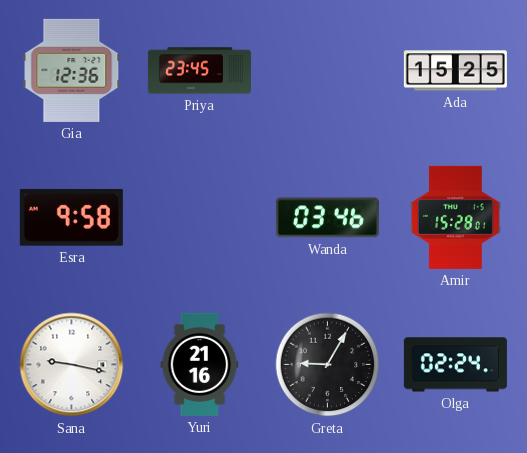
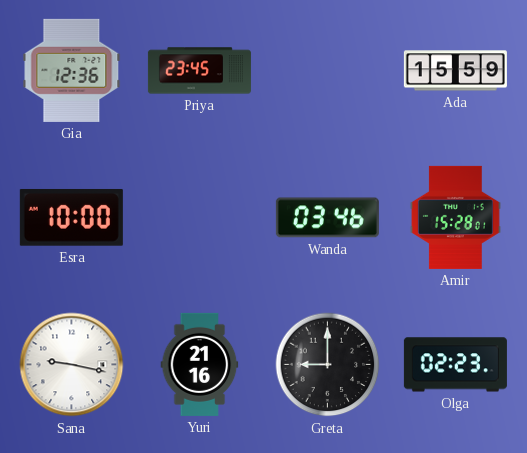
Ada: 15:25 -> 15:59 (455, 71)
Esra: 9:58 -> 10:00 (71, 217)
Greta: 9:05 -> 9:00 (328, 365)
Olga: 02:24 -> 02:23 (455, 365)
